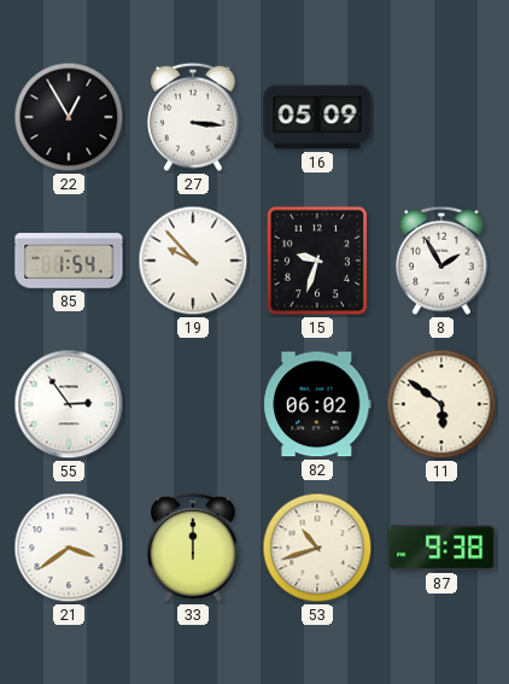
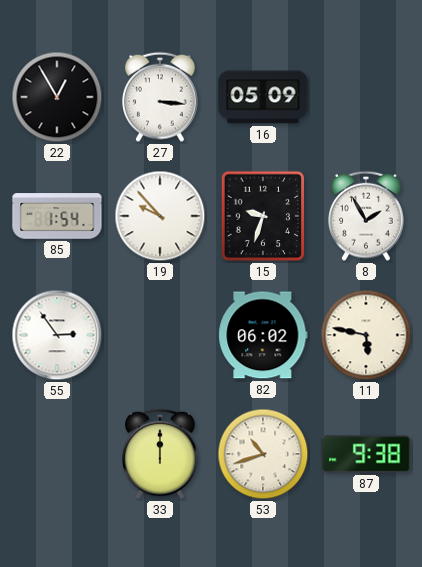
11: 5:51 -> 5:47 (366, 335)
21: 3:39 -> none (69, 548)
